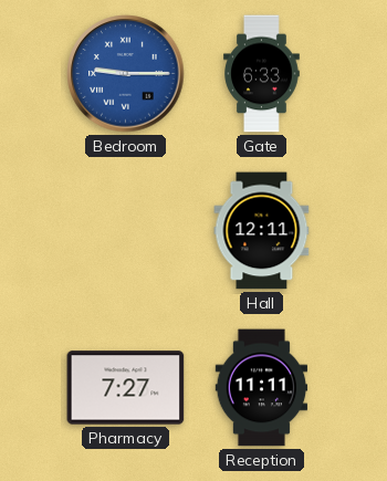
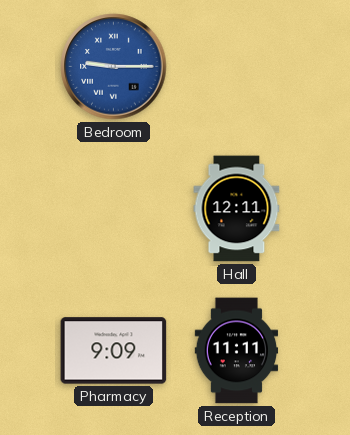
Gate: 6:33 -> none (262, 74)
Pharmacy: 7:27 -> 9:09 (114, 351)
